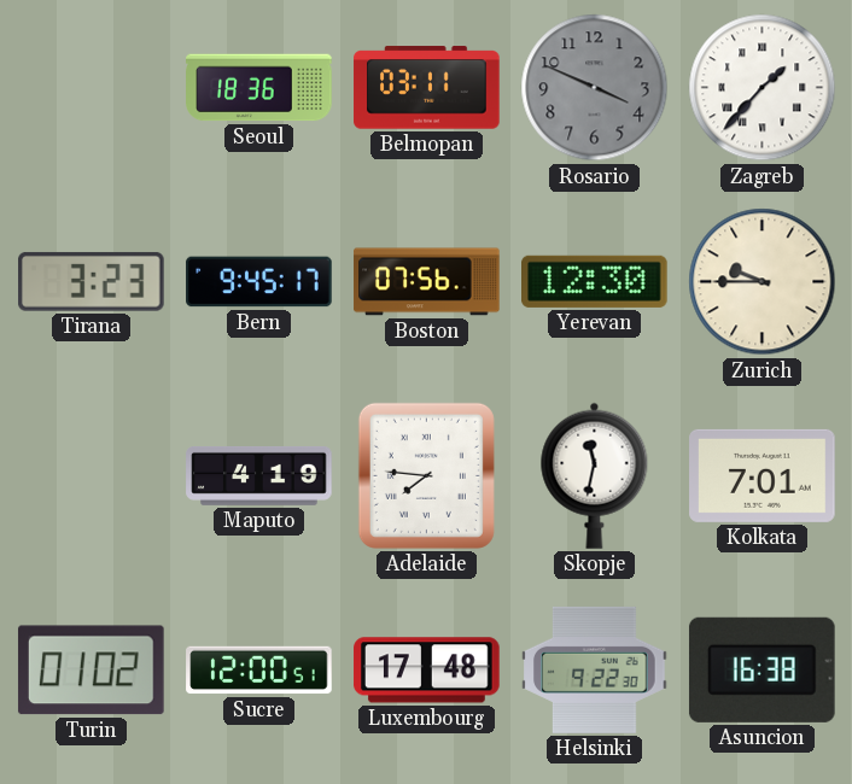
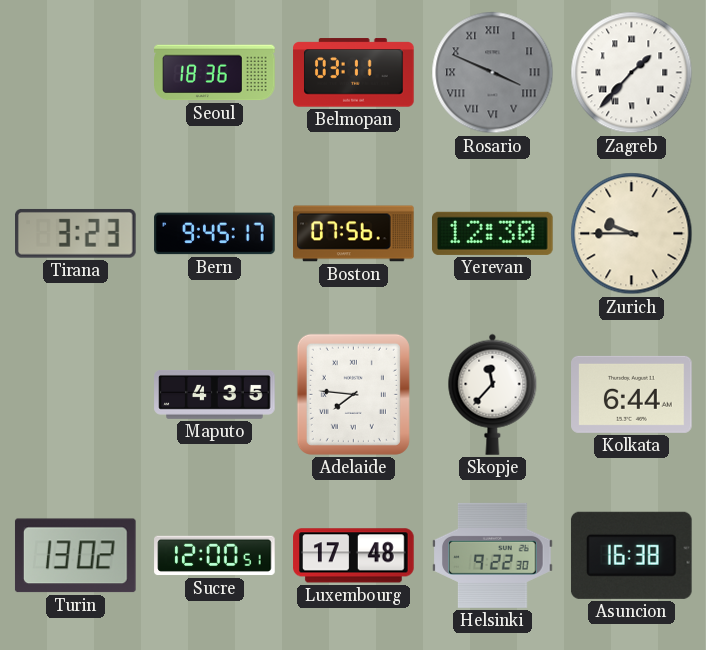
Rosario numerals: Arabic -> Roman (493, 73)
Maputo: 4:19 -> 4:35 (215, 394)
Skopje: 11:32 -> 11:37 (493, 394)
Kolkata: 7:01 -> 6:44 (632, 394)
Turin: 01:02 -> 13:02 (75, 556)
